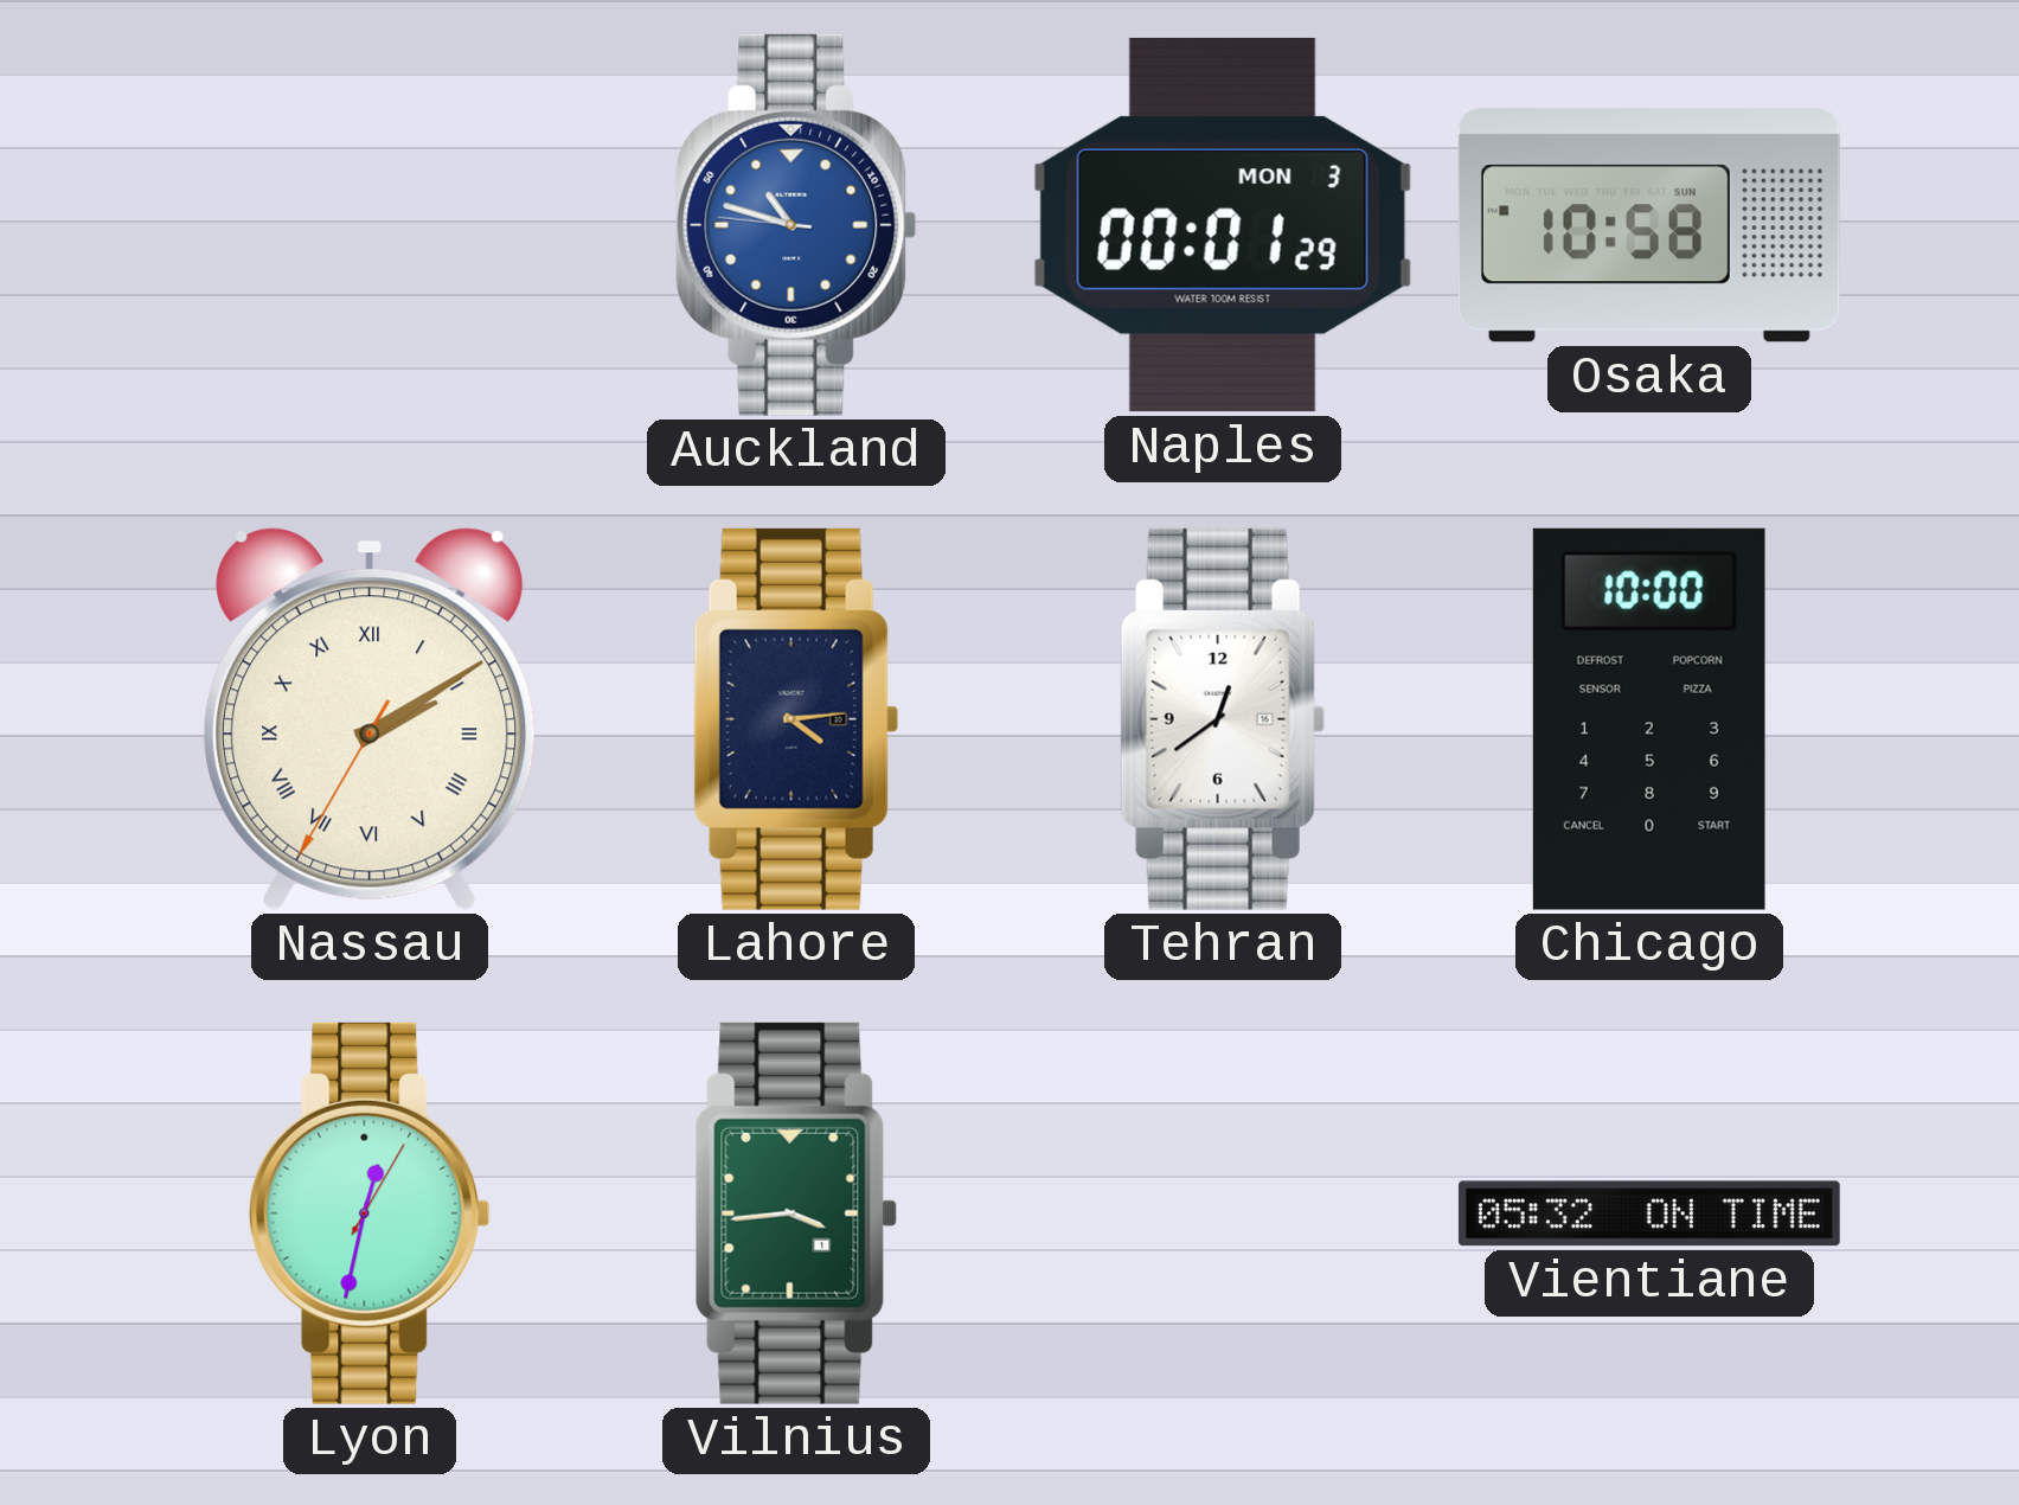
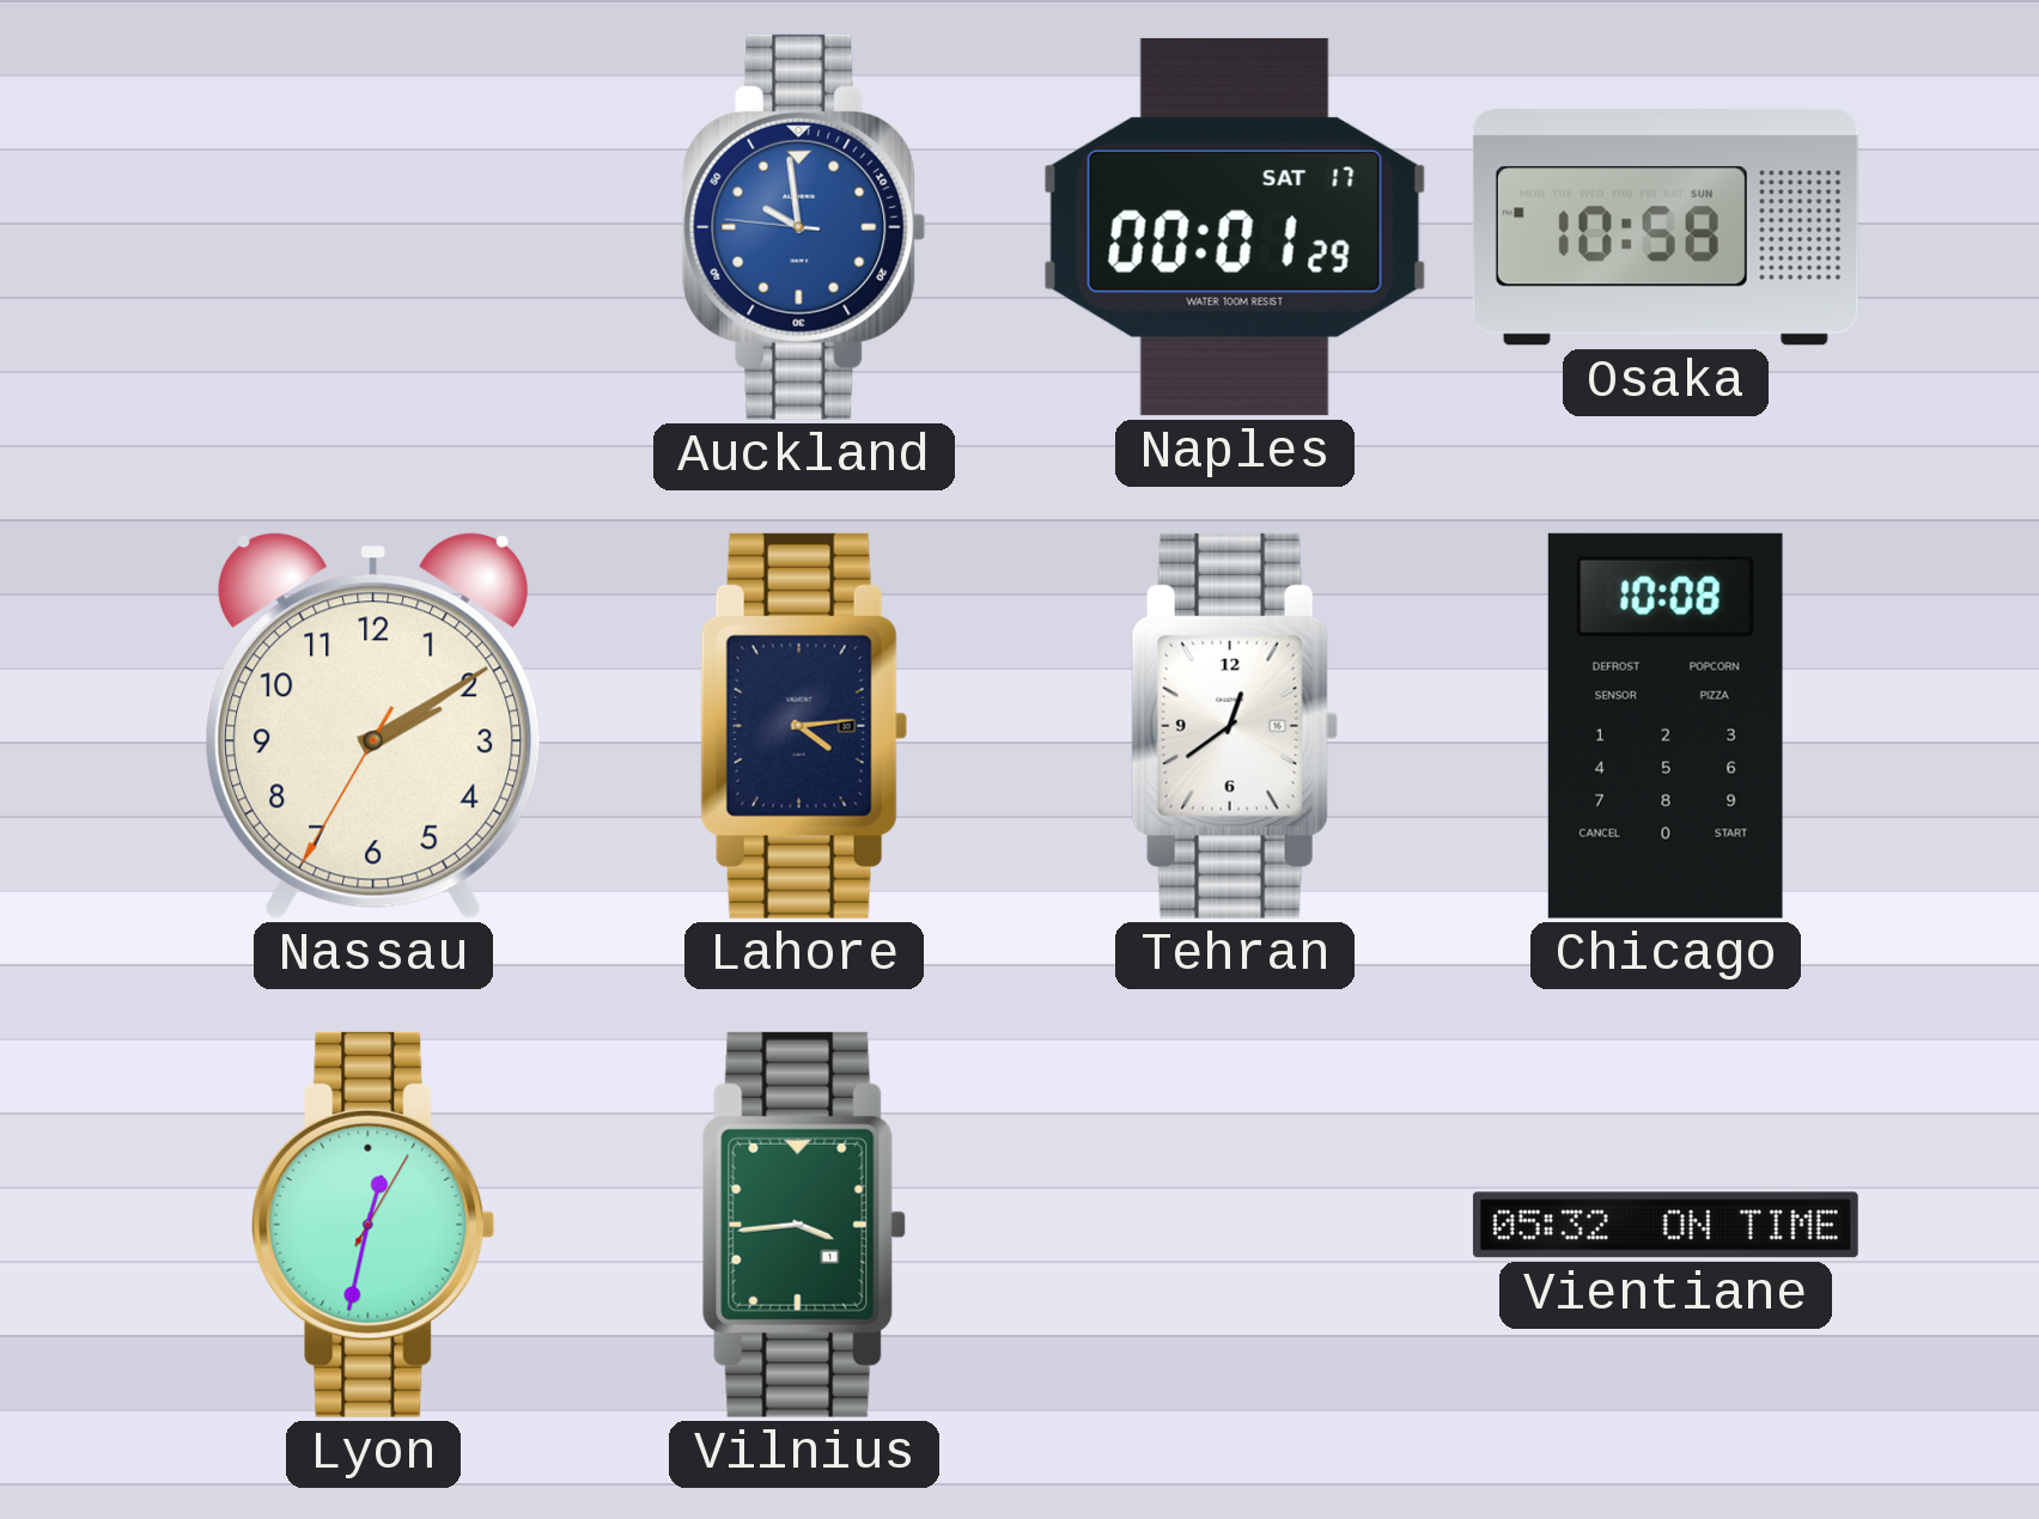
Auckland: 10:47 -> 9:58 (804, 227)
Naples date: MON 3 -> SAT 17 (1235, 227)
Nassau numerals: Roman -> Arabic (373, 726)
Chicago: 10:00 -> 10:08 (1666, 726)
